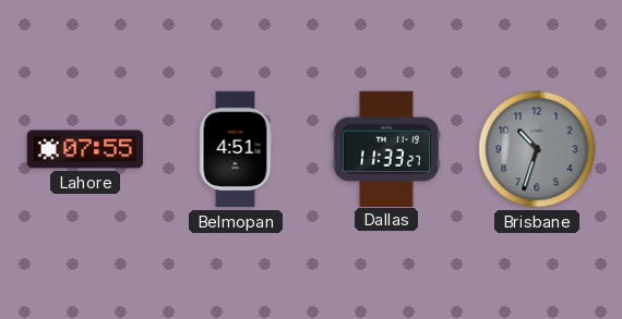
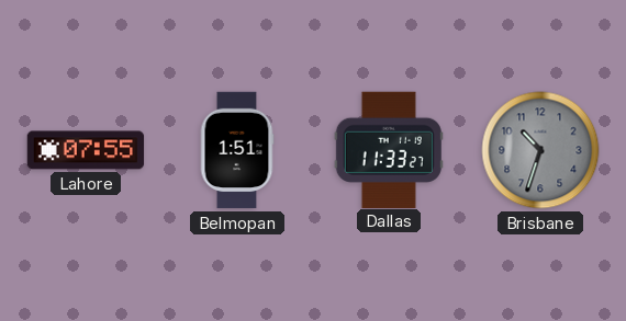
Belmopan: 4:51 -> 1:51 (237, 150)
